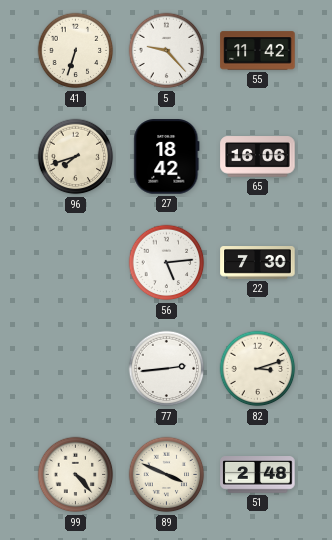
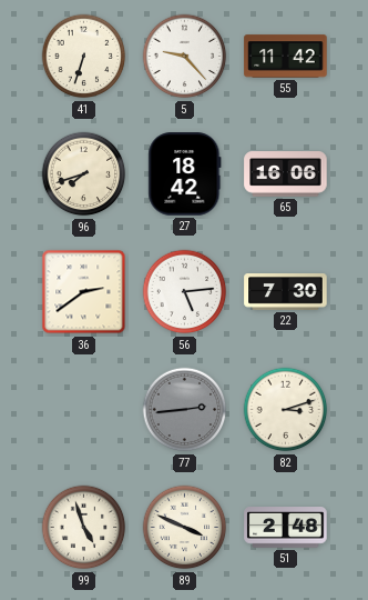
36: none -> 2:39 (84, 292)
77 dial: white -> grey (185, 410)
99: 4:23 -> 4:57 (84, 528)
